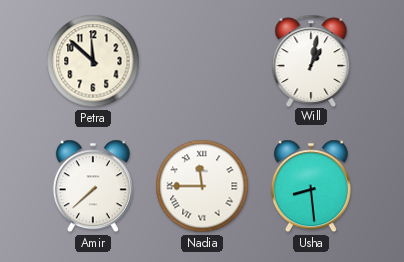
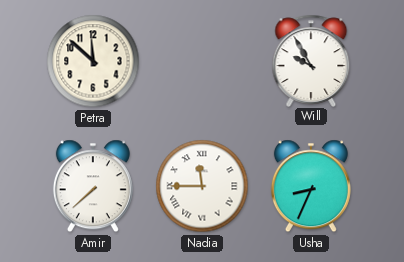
Will: 1:02 -> 9:55 (311, 60)
Usha: 8:29 -> 8:34 (311, 186)
